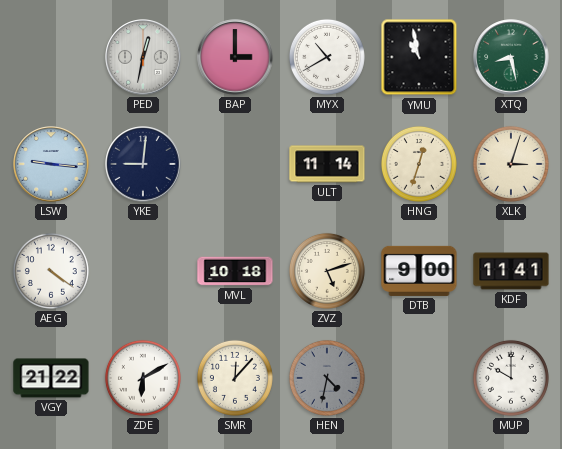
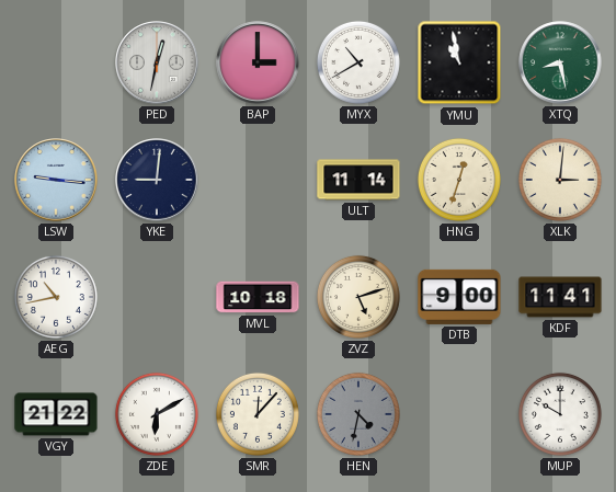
XLK: 3:03 -> 3:01 (560, 180)
AEG: 4:21 -> 10:43 (56, 297)
